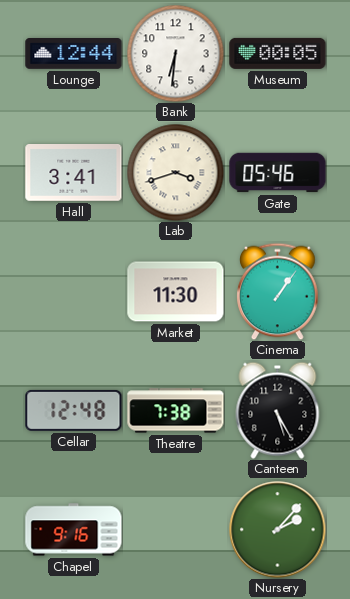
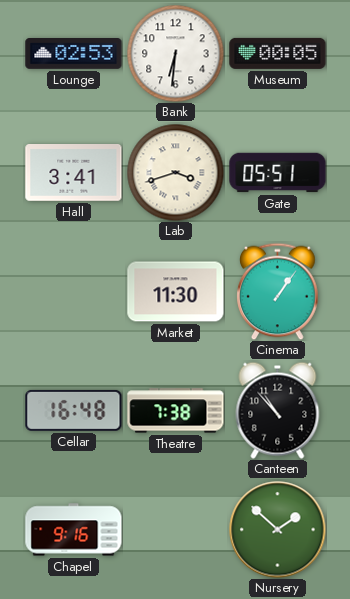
Lounge: 12:44 -> 02:53 (74, 54)
Gate: 05:46 -> 05:51 (278, 173)
Cellar: 12:48 -> 16:48 (74, 410)
Canteen: 5:25 -> 10:53 (278, 410)
Nursery: 2:07 -> 1:52 (278, 530)
